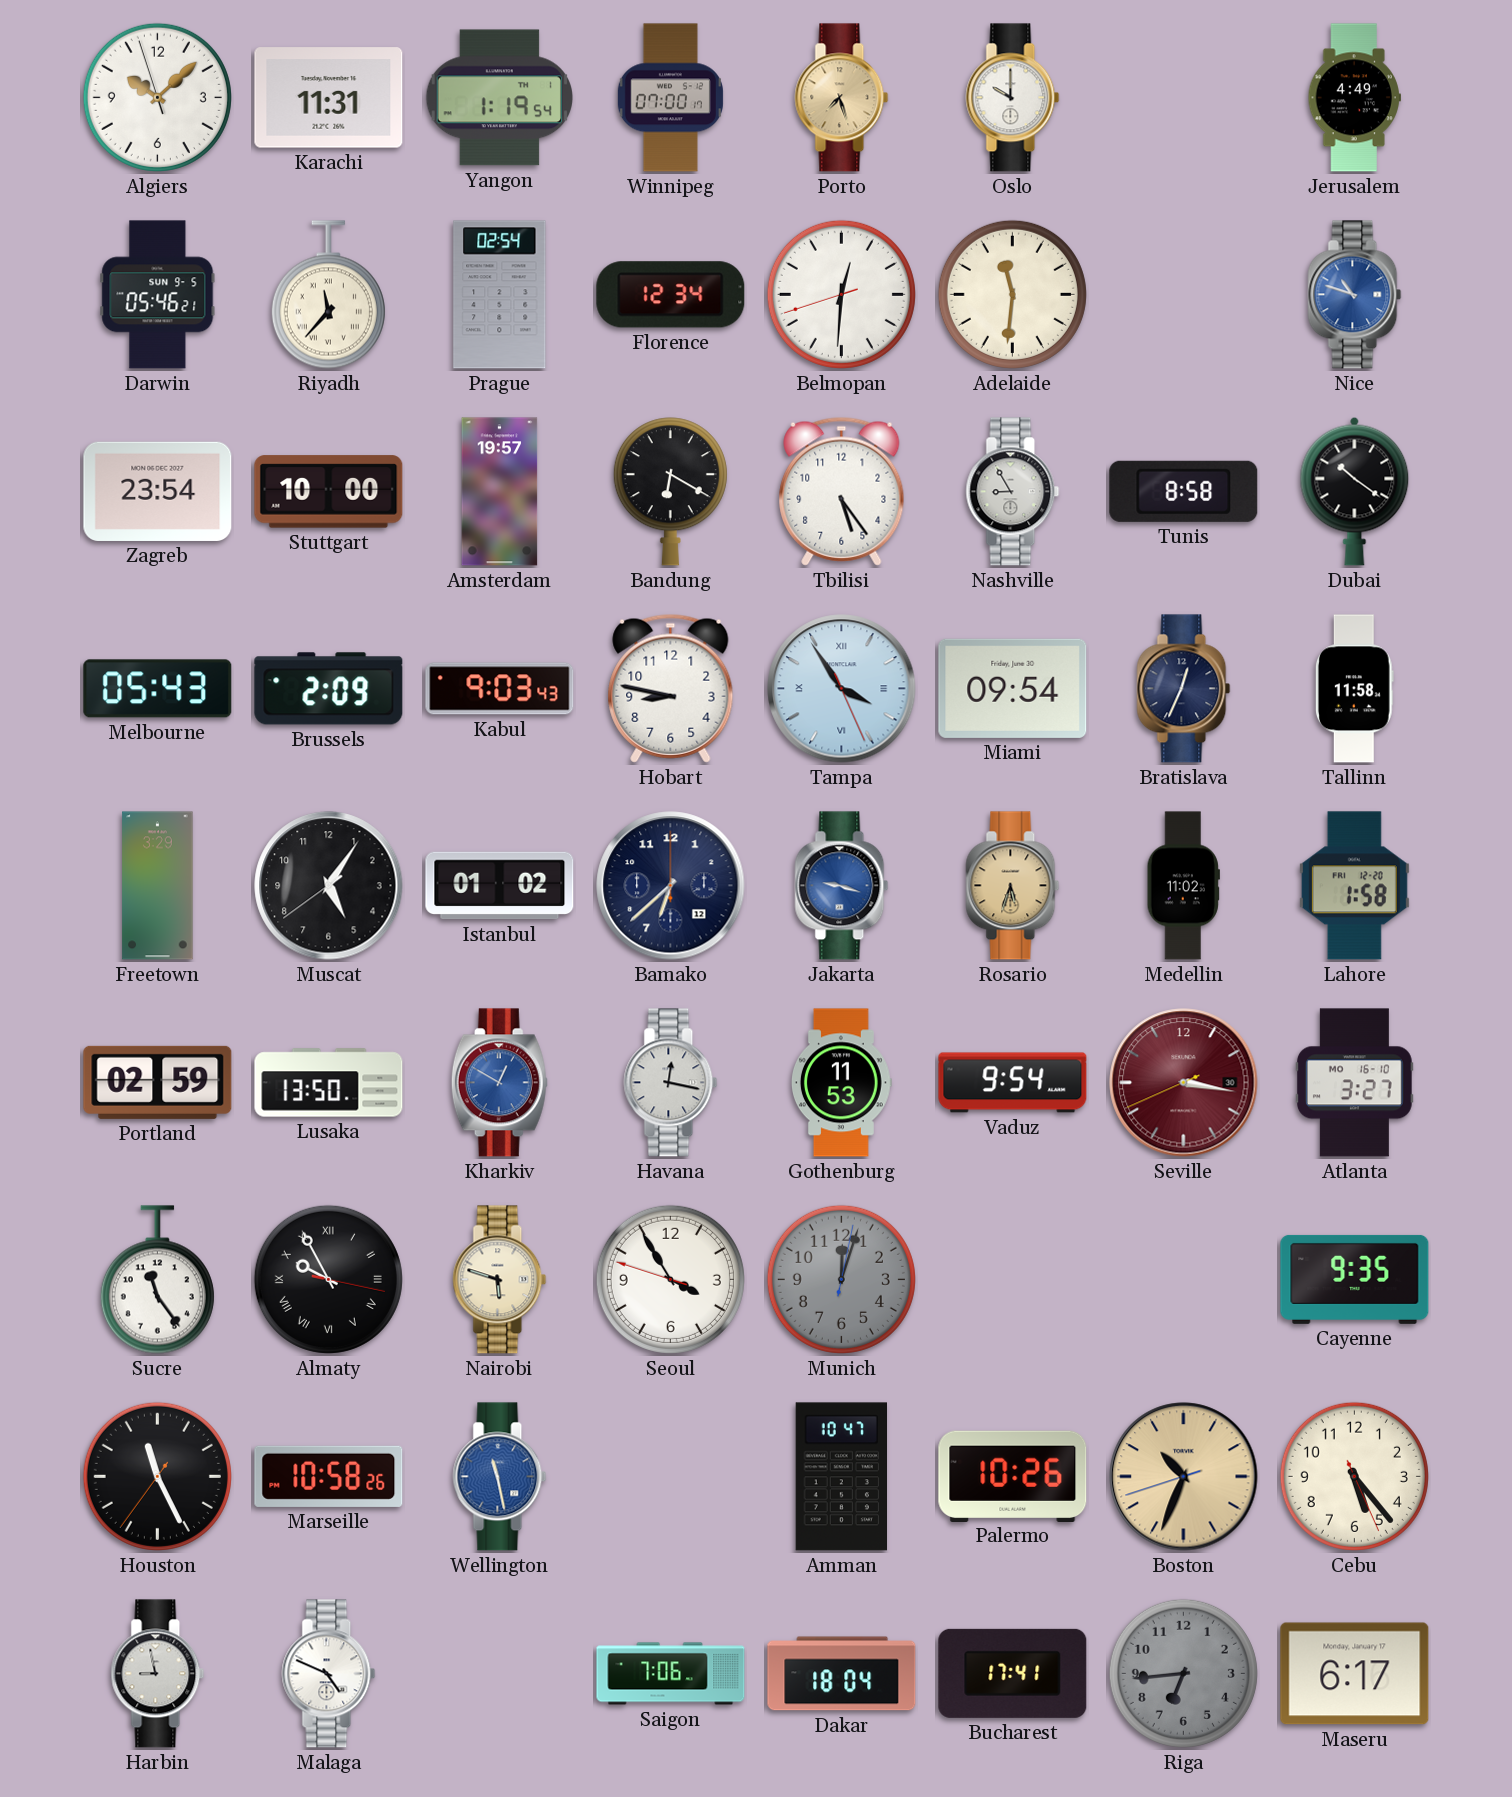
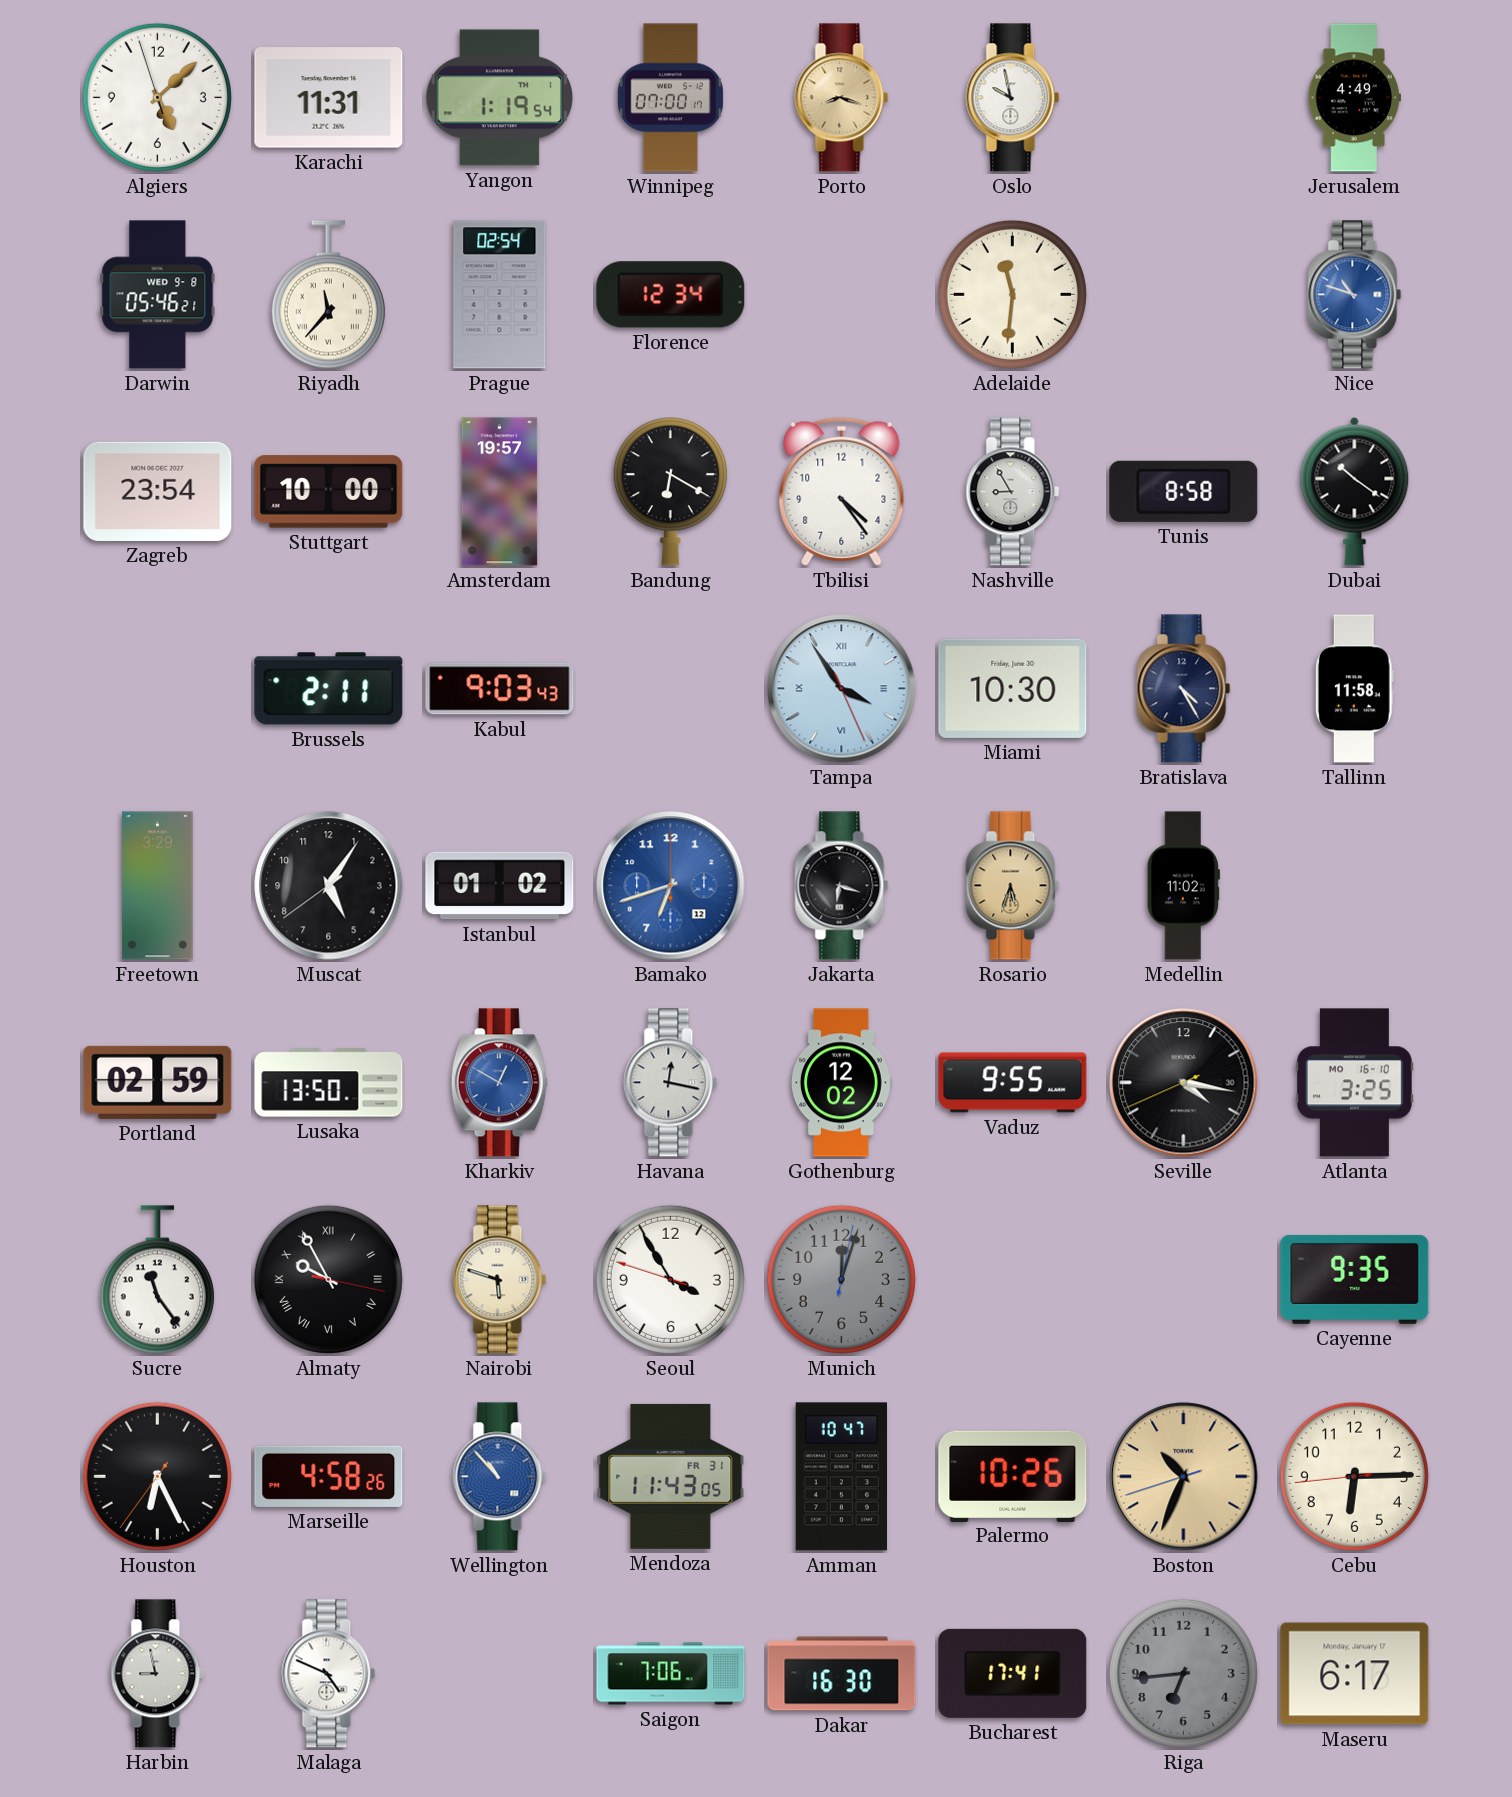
Algiers: 10:07 -> 5:07 (157, 97)
Porto: 7:27 -> 8:18 (842, 98)
Oslo: 10:00 -> 9:58 (1013, 98)
Darwin date: SUN 9-5 -> WED 9-8 (158, 295)
Belmopan: 12:30 -> none (841, 294)
Tbilisi: 5:24 -> 4:24 (842, 491)
Melbourne: 05:43 -> none (158, 689)
Brussels: 2:09 -> 2:11 (329, 689)
Hobart: 8:47 -> none (671, 688)
Miami: 09:54 -> 10:30 (1013, 688)
Bratislava: 12:34 -> 4:25 (1184, 689)
Bamako: 6:38 -> 6:42 (671, 886)
Bamako dial: navy -> blue (671, 886)
Jakarta: 9:18 -> 6:18 (842, 886)
Jakarta dial: blue -> black (842, 886)
Lahore: 1:58 -> none (1354, 886)
Gothenburg: 11:53 -> 12:02 (841, 1083)
Vaduz: 9:54 -> 9:55 (1013, 1083)
Seville: 3:16 -> 4:16 (1184, 1083)
Seville dial: burgundy -> black (1184, 1083)
Atlanta: 3:27 -> 3:25 (1354, 1083)
Houston: 11:25 -> 6:25 (157, 1476)
Marseille: 10:58 -> 4:58 (329, 1476)
Wellington: 11:28 -> 10:53 (500, 1477)
Mendoza: none -> 11:43 (671, 1476)
Cebu: 5:23 -> 6:14 (1354, 1476)
Dakar: 18:04 -> 16:30 (842, 1674)
